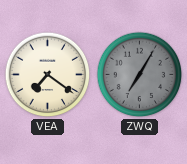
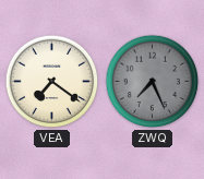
ZWQ: 7:05 -> 7:26 (153, 82)
